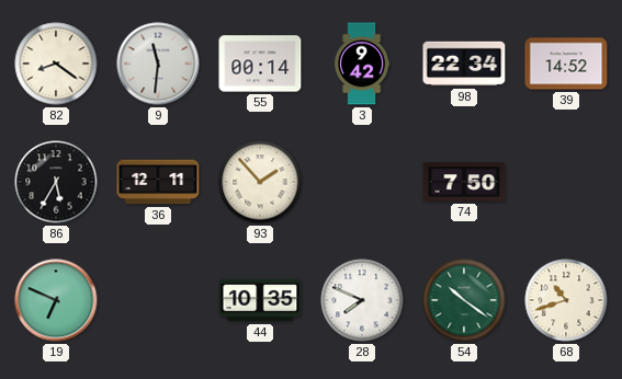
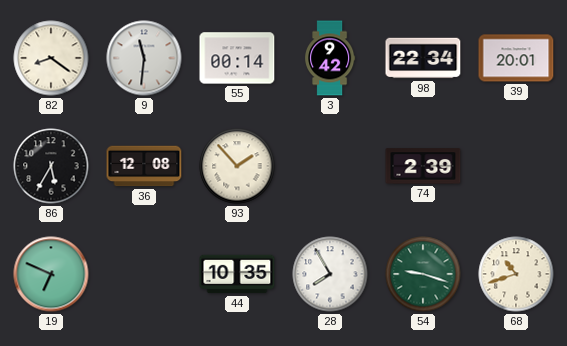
39: 14:52 -> 20:01 (516, 58)
36: 12:11 -> 12:08 (144, 166)
74: 7:50 -> 2:39 (423, 166)
28: 7:49 -> 7:55 (330, 274)
54: 10:21 -> 9:18 (423, 274)
